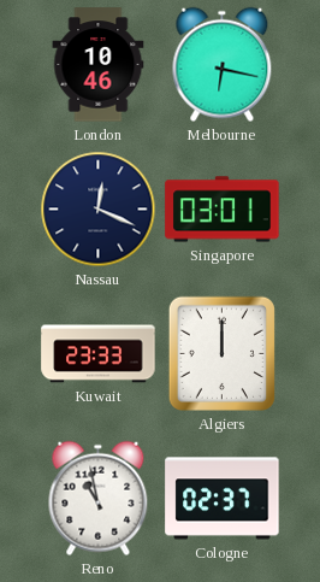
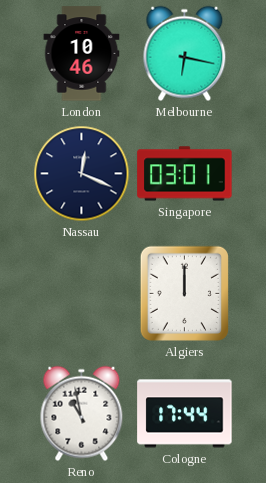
Kuwait: 23:33 -> none (99, 354)
Cologne: 02:37 -> 17:44 (185, 414)
